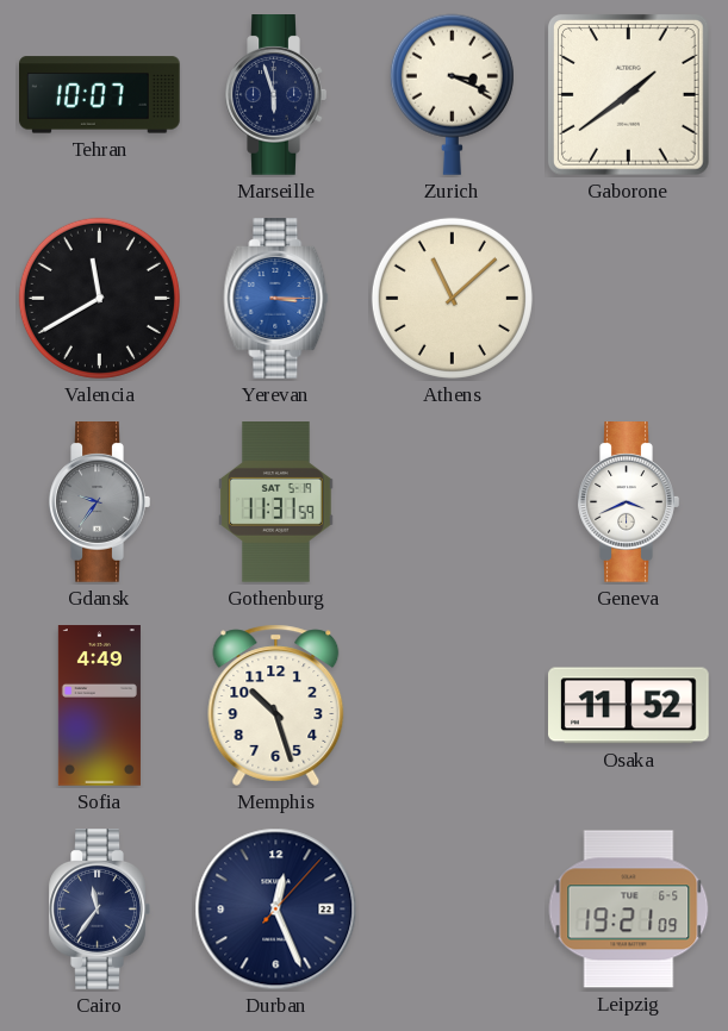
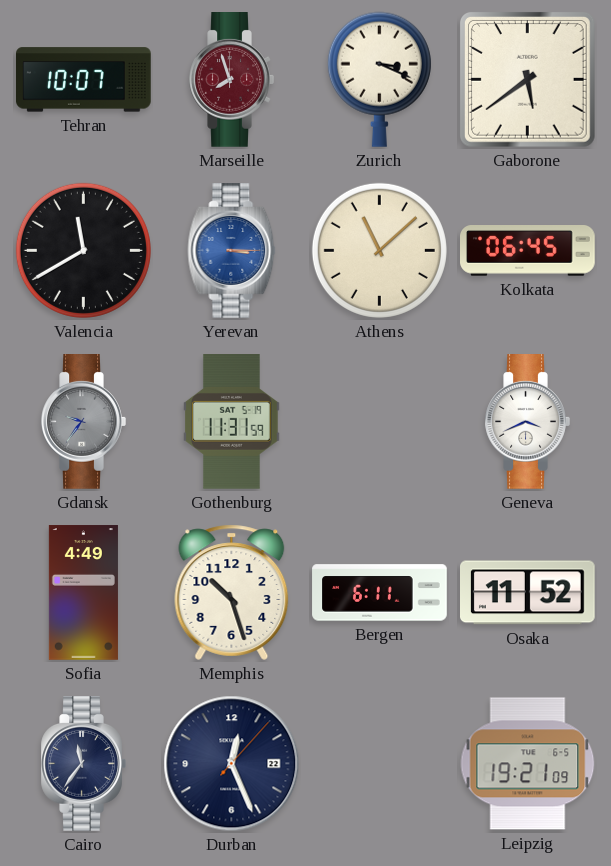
Marseille: 5:57 -> 7:57 (231, 80)
Marseille dial: navy -> burgundy (231, 80)
Gaborone: 1:39 -> 5:39 (528, 80)
Kolkata: none -> 06:45 (528, 251)
Bergen: none -> 6:11 (380, 593)
